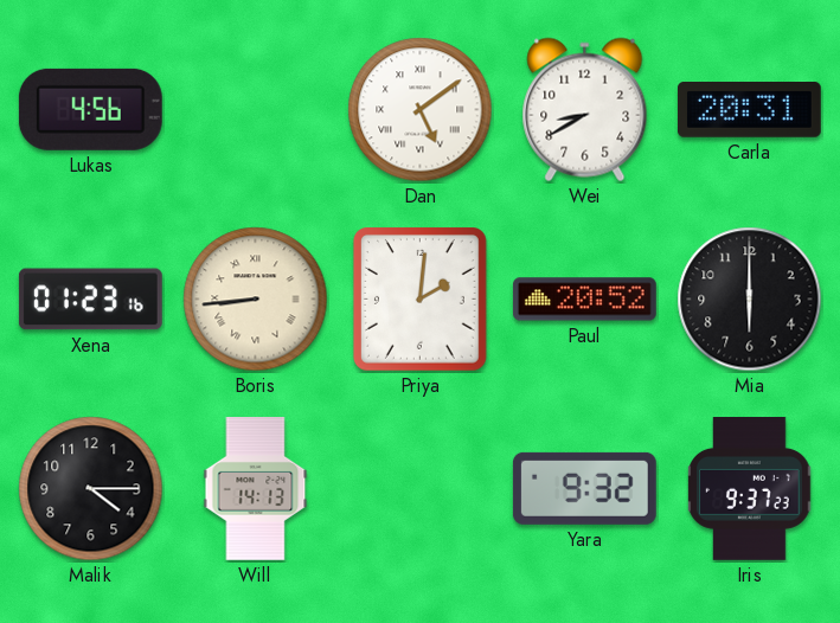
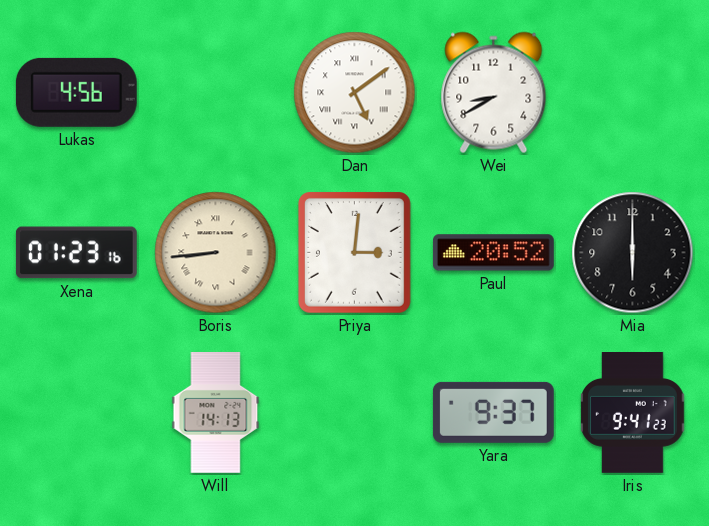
Carla: 20:31 -> none (749, 110)
Priya: 2:01 -> 3:01 (355, 253)
Malik: 4:15 -> none (91, 489)
Yara: 9:32 -> 9:37 (493, 412)
Iris: 9:37 -> 9:41 (633, 413)
